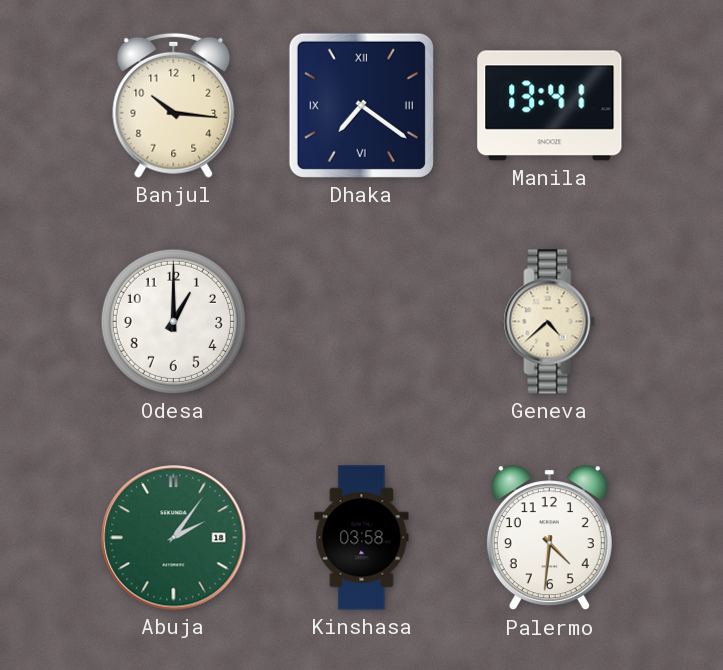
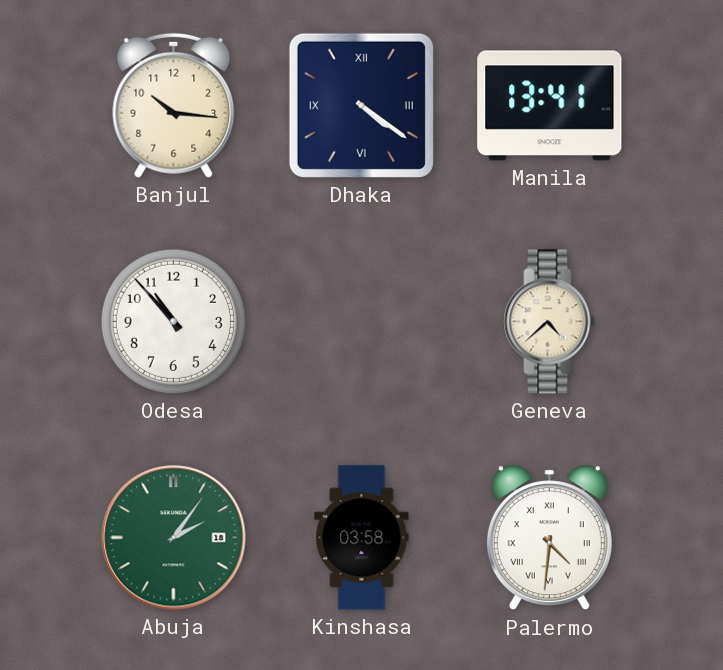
Dhaka: 7:21 -> 4:21 (361, 105)
Odesa: 1:00 -> 10:53 (173, 321)
Palermo numerals: Arabic -> Roman (549, 538)
